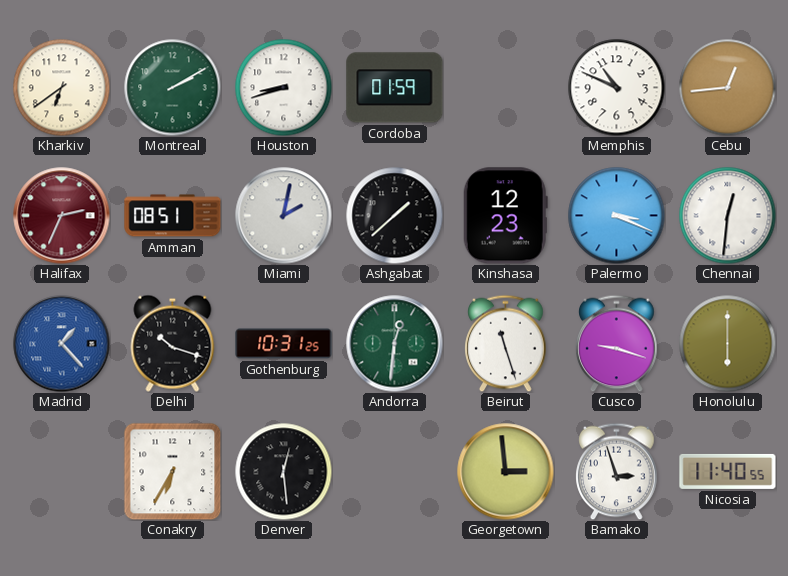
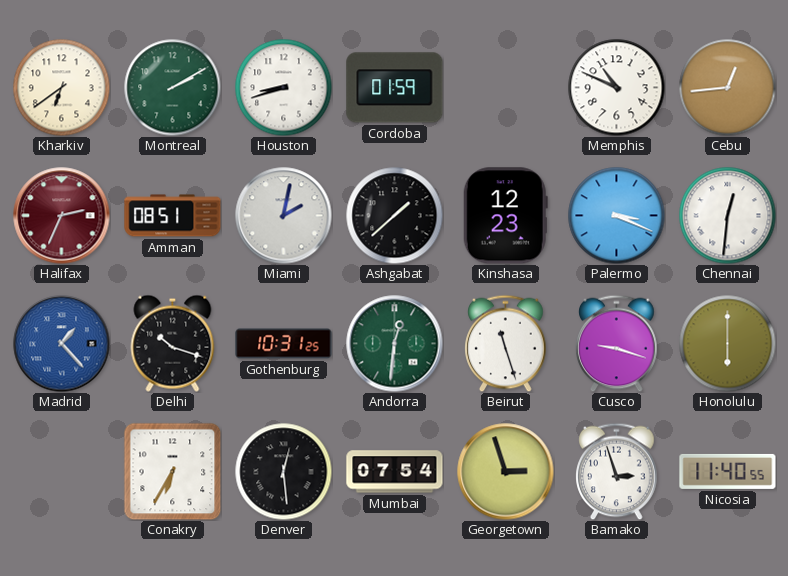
Mumbai: none -> 07:54 (395, 472)
Georgetown: 2:59 -> 2:57 (506, 472)
